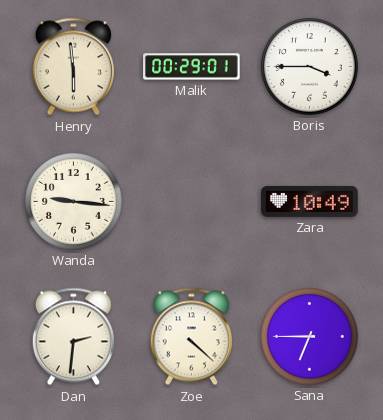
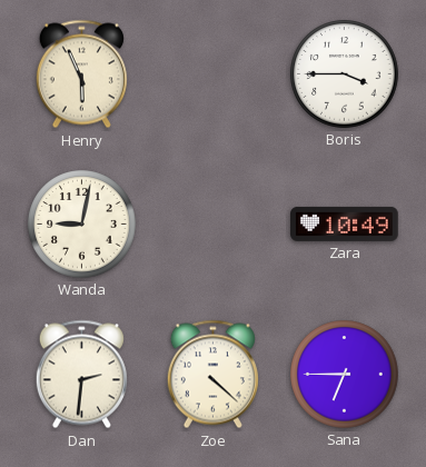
Henry: 5:59 -> 5:56 (81, 74)
Malik: 00:29 -> none (192, 67)
Wanda: 9:16 -> 9:02 (82, 225)
